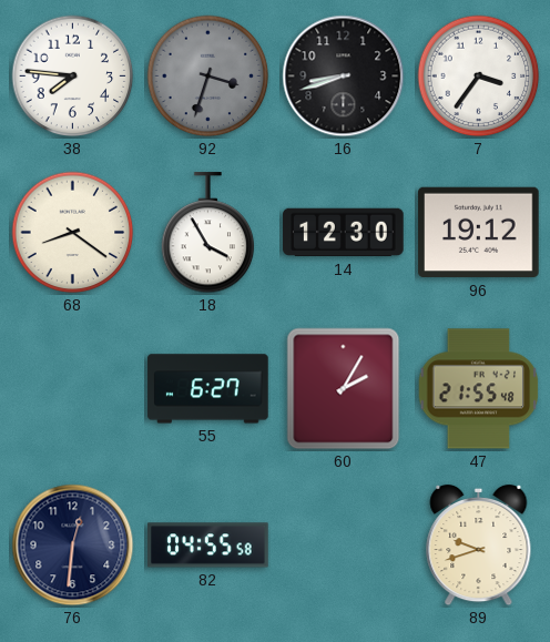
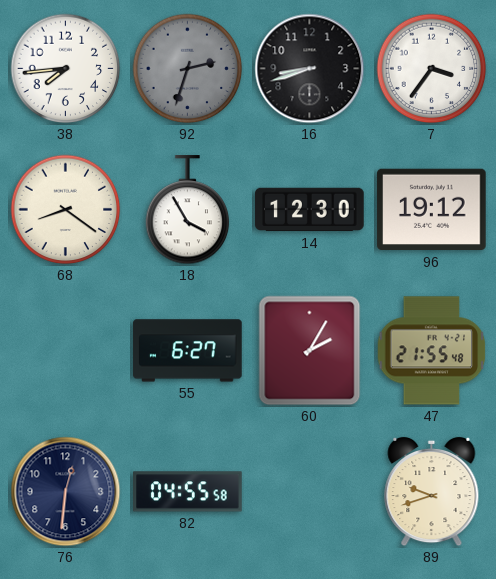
38: 7:46 -> 7:44 (66, 69)
92: 3:33 -> 2:33 (188, 69)
